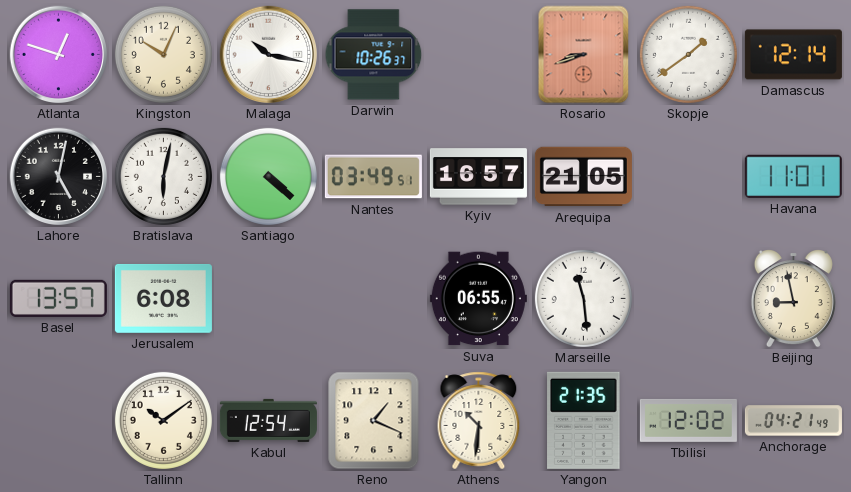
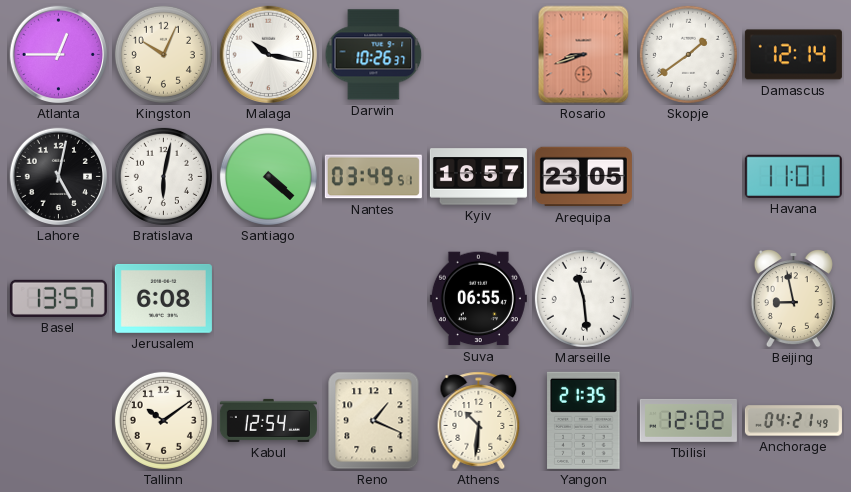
Atlanta: 12:48 -> 12:45 (59, 55)
Arequipa: 21:05 -> 23:05 (583, 177)
